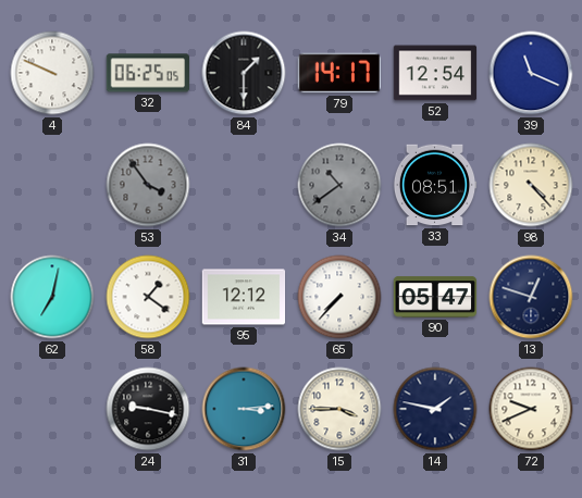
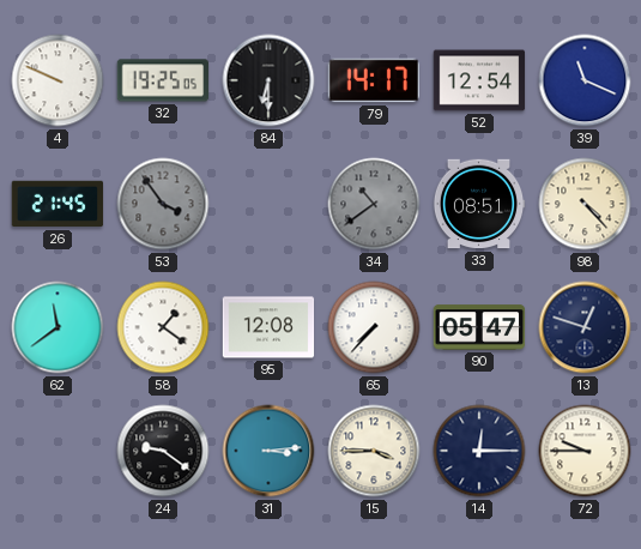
32: 06:25 -> 19:25 (163, 80)
84: 1:30 -> 6:30 (268, 80)
26: none -> 21:45 (58, 204)
62: 7:02 -> 11:39 (58, 327)
95: 12:12 -> 12:08 (268, 327)
24: 9:17 -> 9:21 (163, 451)
14: 1:47 -> 12:15 (479, 451)
72: 9:41 -> 9:45 (585, 451)
